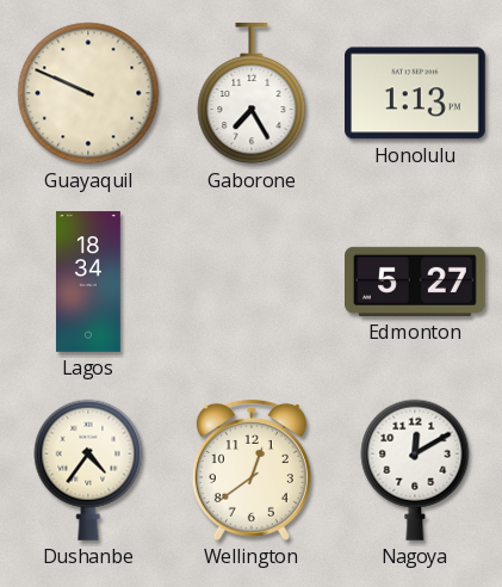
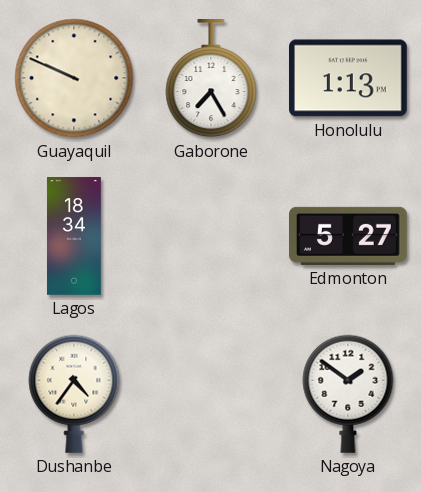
Wellington: 12:39 -> none (252, 470)
Nagoya: 12:10 -> 1:51 (348, 394)
